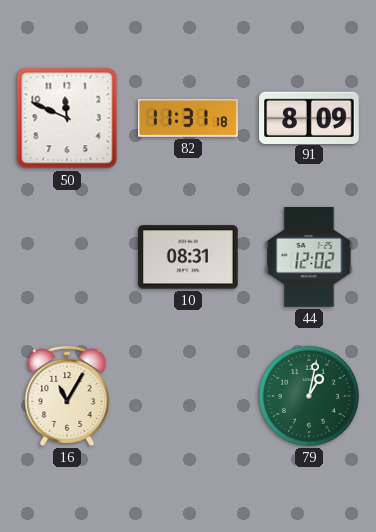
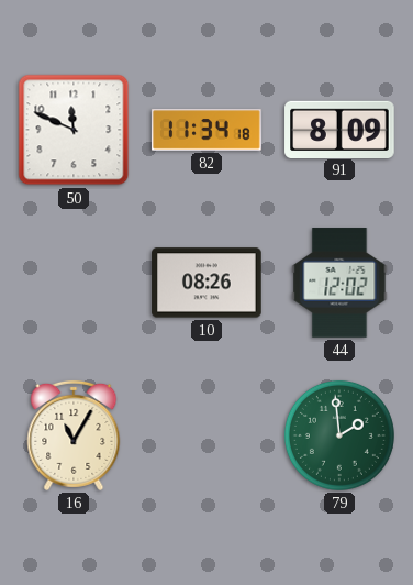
82: 11:31 -> 11:34 (206, 130)
10: 08:31 -> 08:26 (206, 283)
79: 1:02 -> 1:59 (339, 435)
